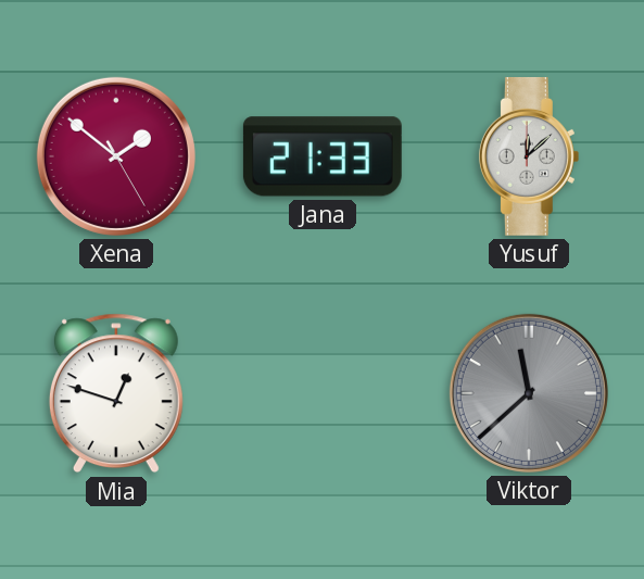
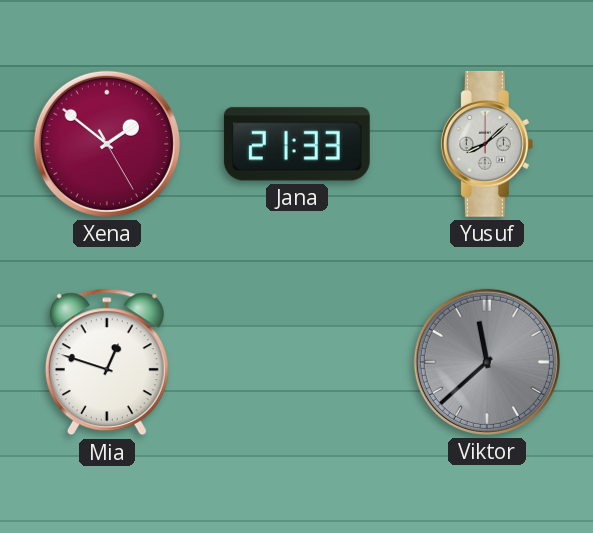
Yusuf: 12:08 -> 8:08 (487, 144)
